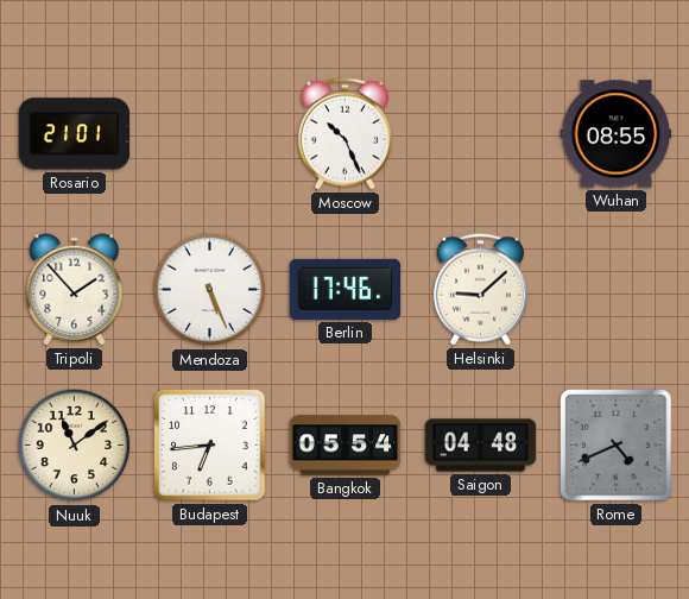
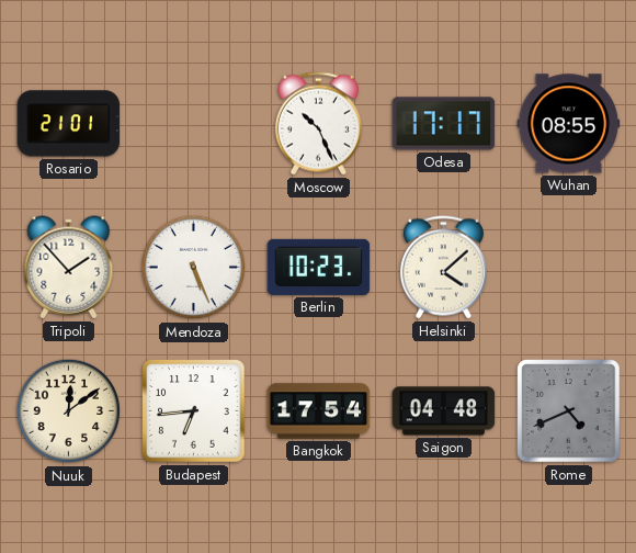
Odesa: none -> 17:17 (444, 124)
Berlin: 17:46 -> 10:23 (319, 267)
Helsinki: 9:08 -> 4:08 (443, 268)
Nuuk: 11:09 -> 12:09 (69, 411)
Bangkok: 05:54 -> 17:54 (319, 411)
